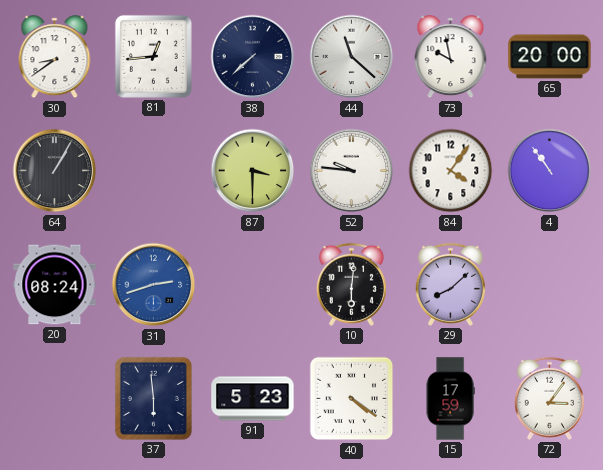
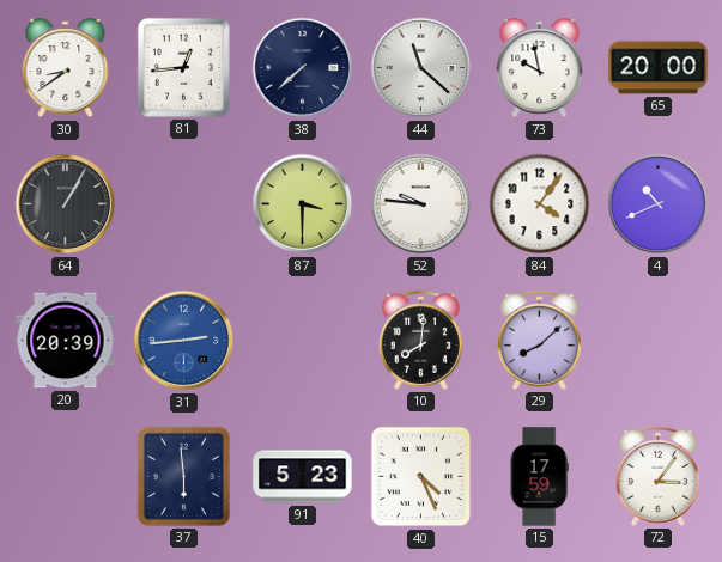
4: 10:54 -> 10:41 (659, 204)
20: 08:24 -> 20:39 (66, 341)
31: 2:42 -> 2:44 (184, 341)
10: 6:01 -> 8:01 (420, 340)
40: 4:21 -> 4:26 (421, 477)
